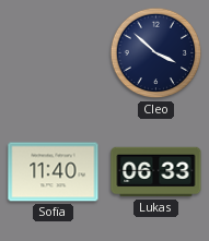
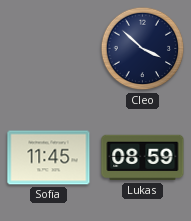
Sofia: 11:40 -> 11:45 (49, 158)
Lukas: 06:33 -> 08:59 (143, 158)
